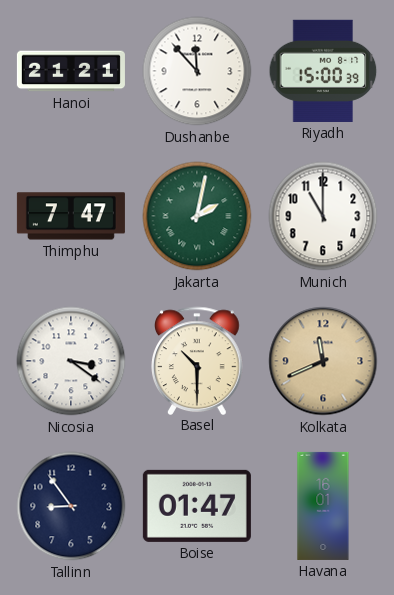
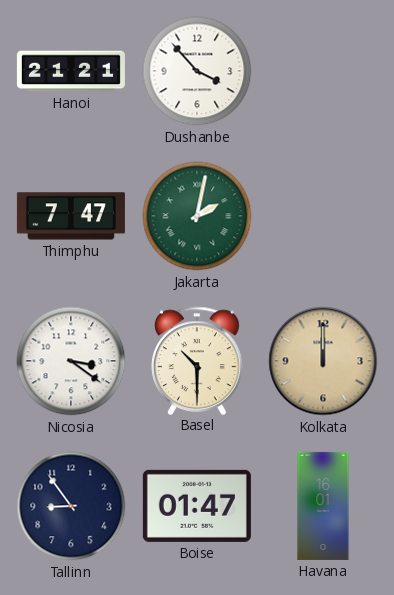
Dushanbe: 11:53 -> 3:53 (197, 71)
Riyadh: 15:00 -> none (323, 71)
Munich: 11:00 -> none (323, 216)
Kolkata: 11:41 -> 12:00 (323, 361)
